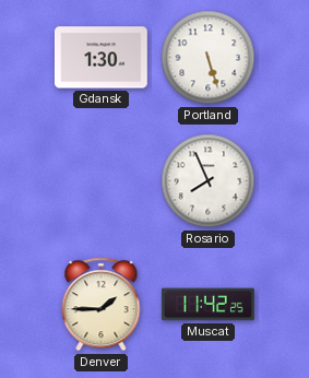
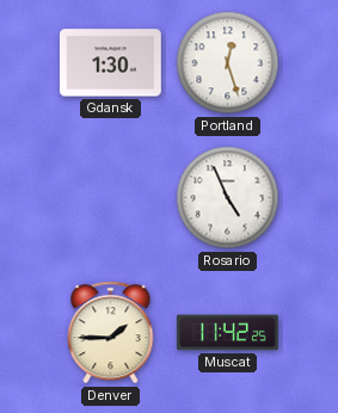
Portland: 5:27 -> 12:27 (228, 63)
Rosario: 7:56 -> 4:56 (228, 198)
